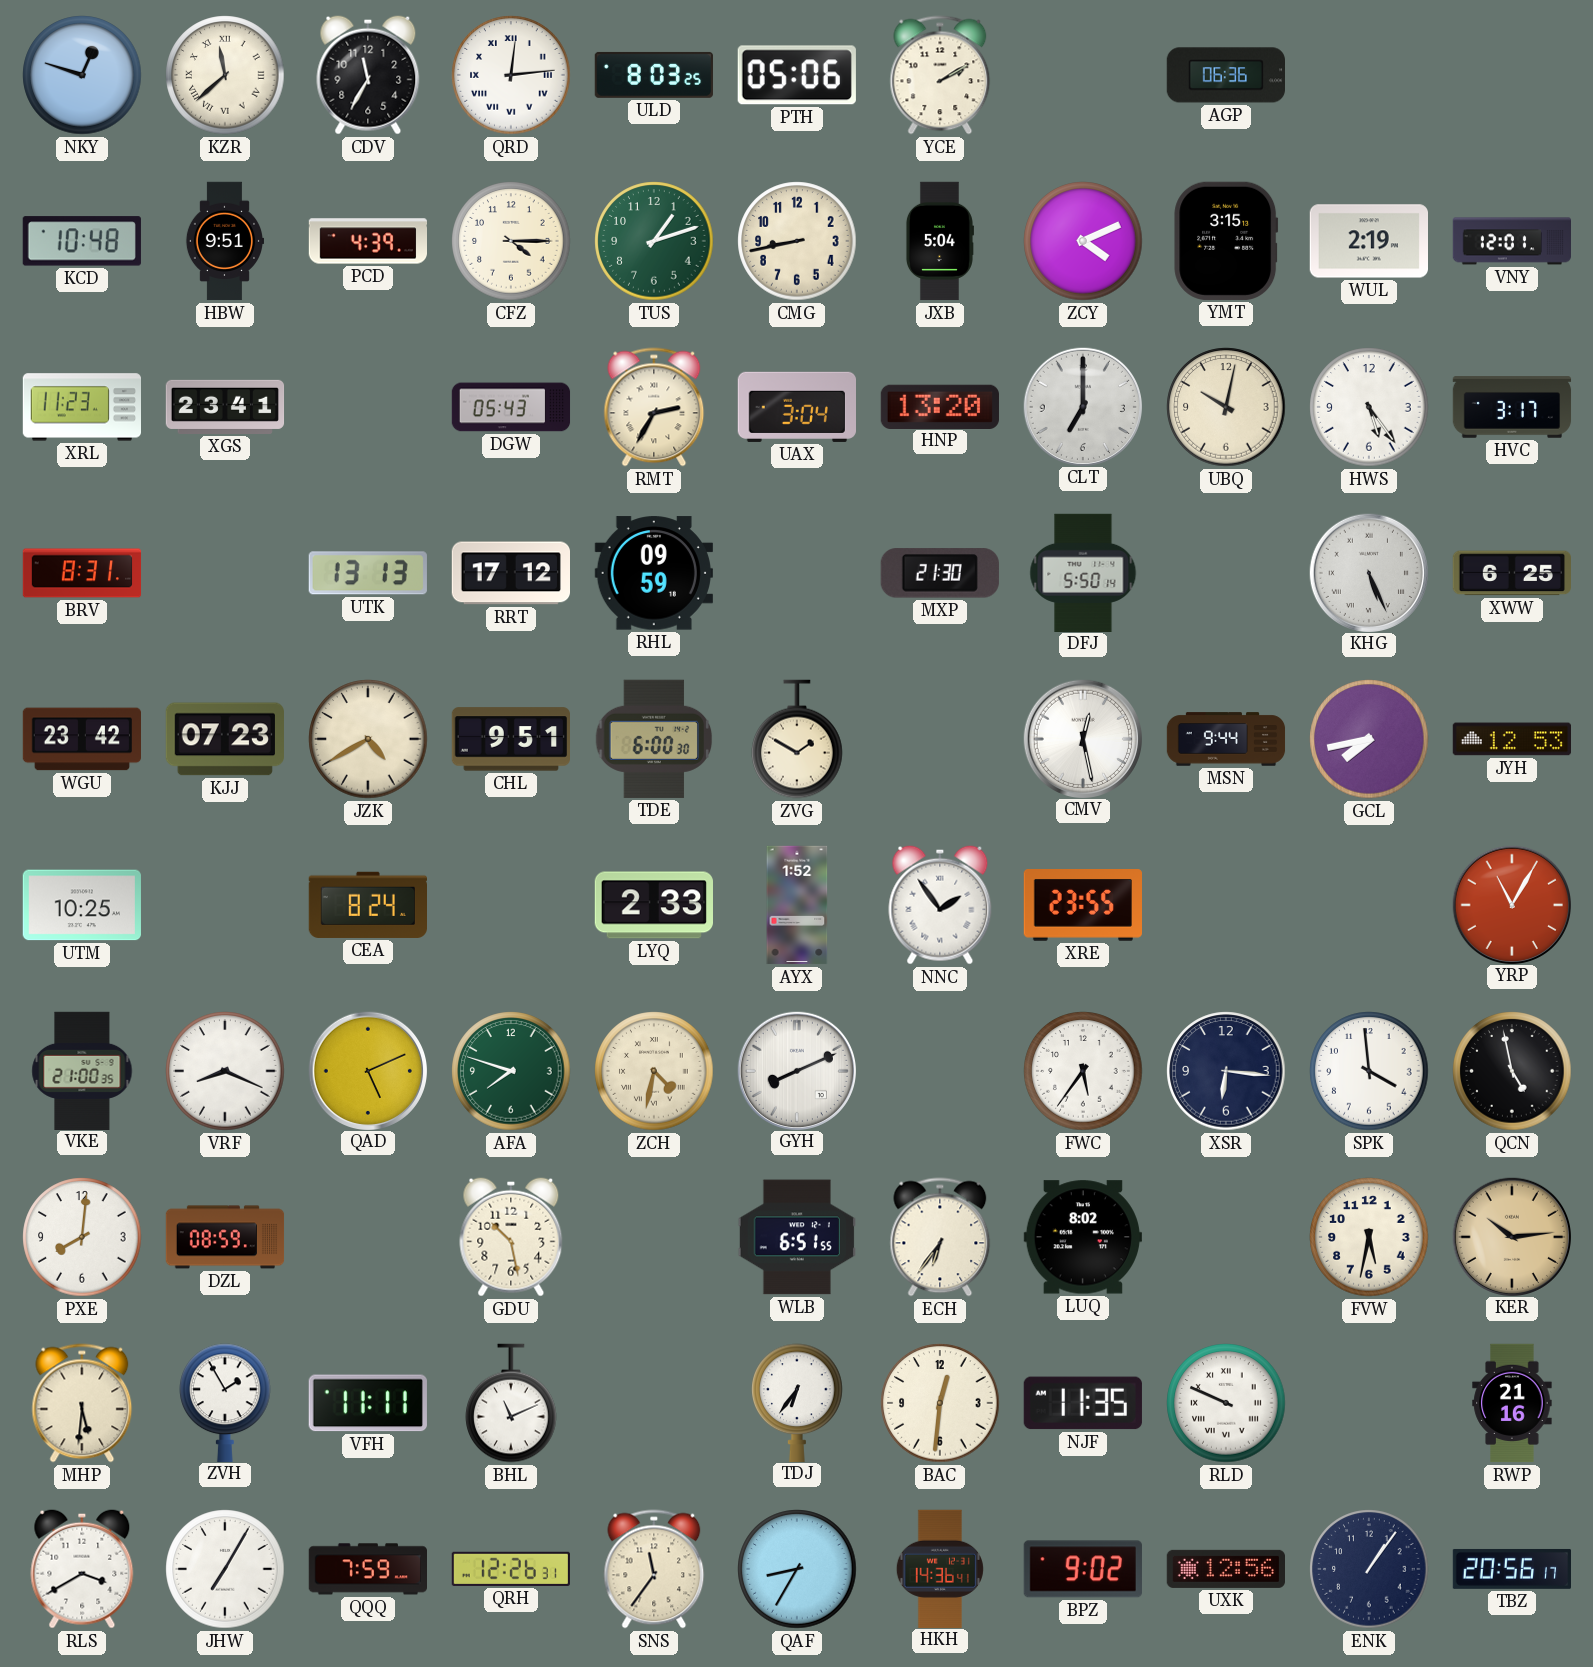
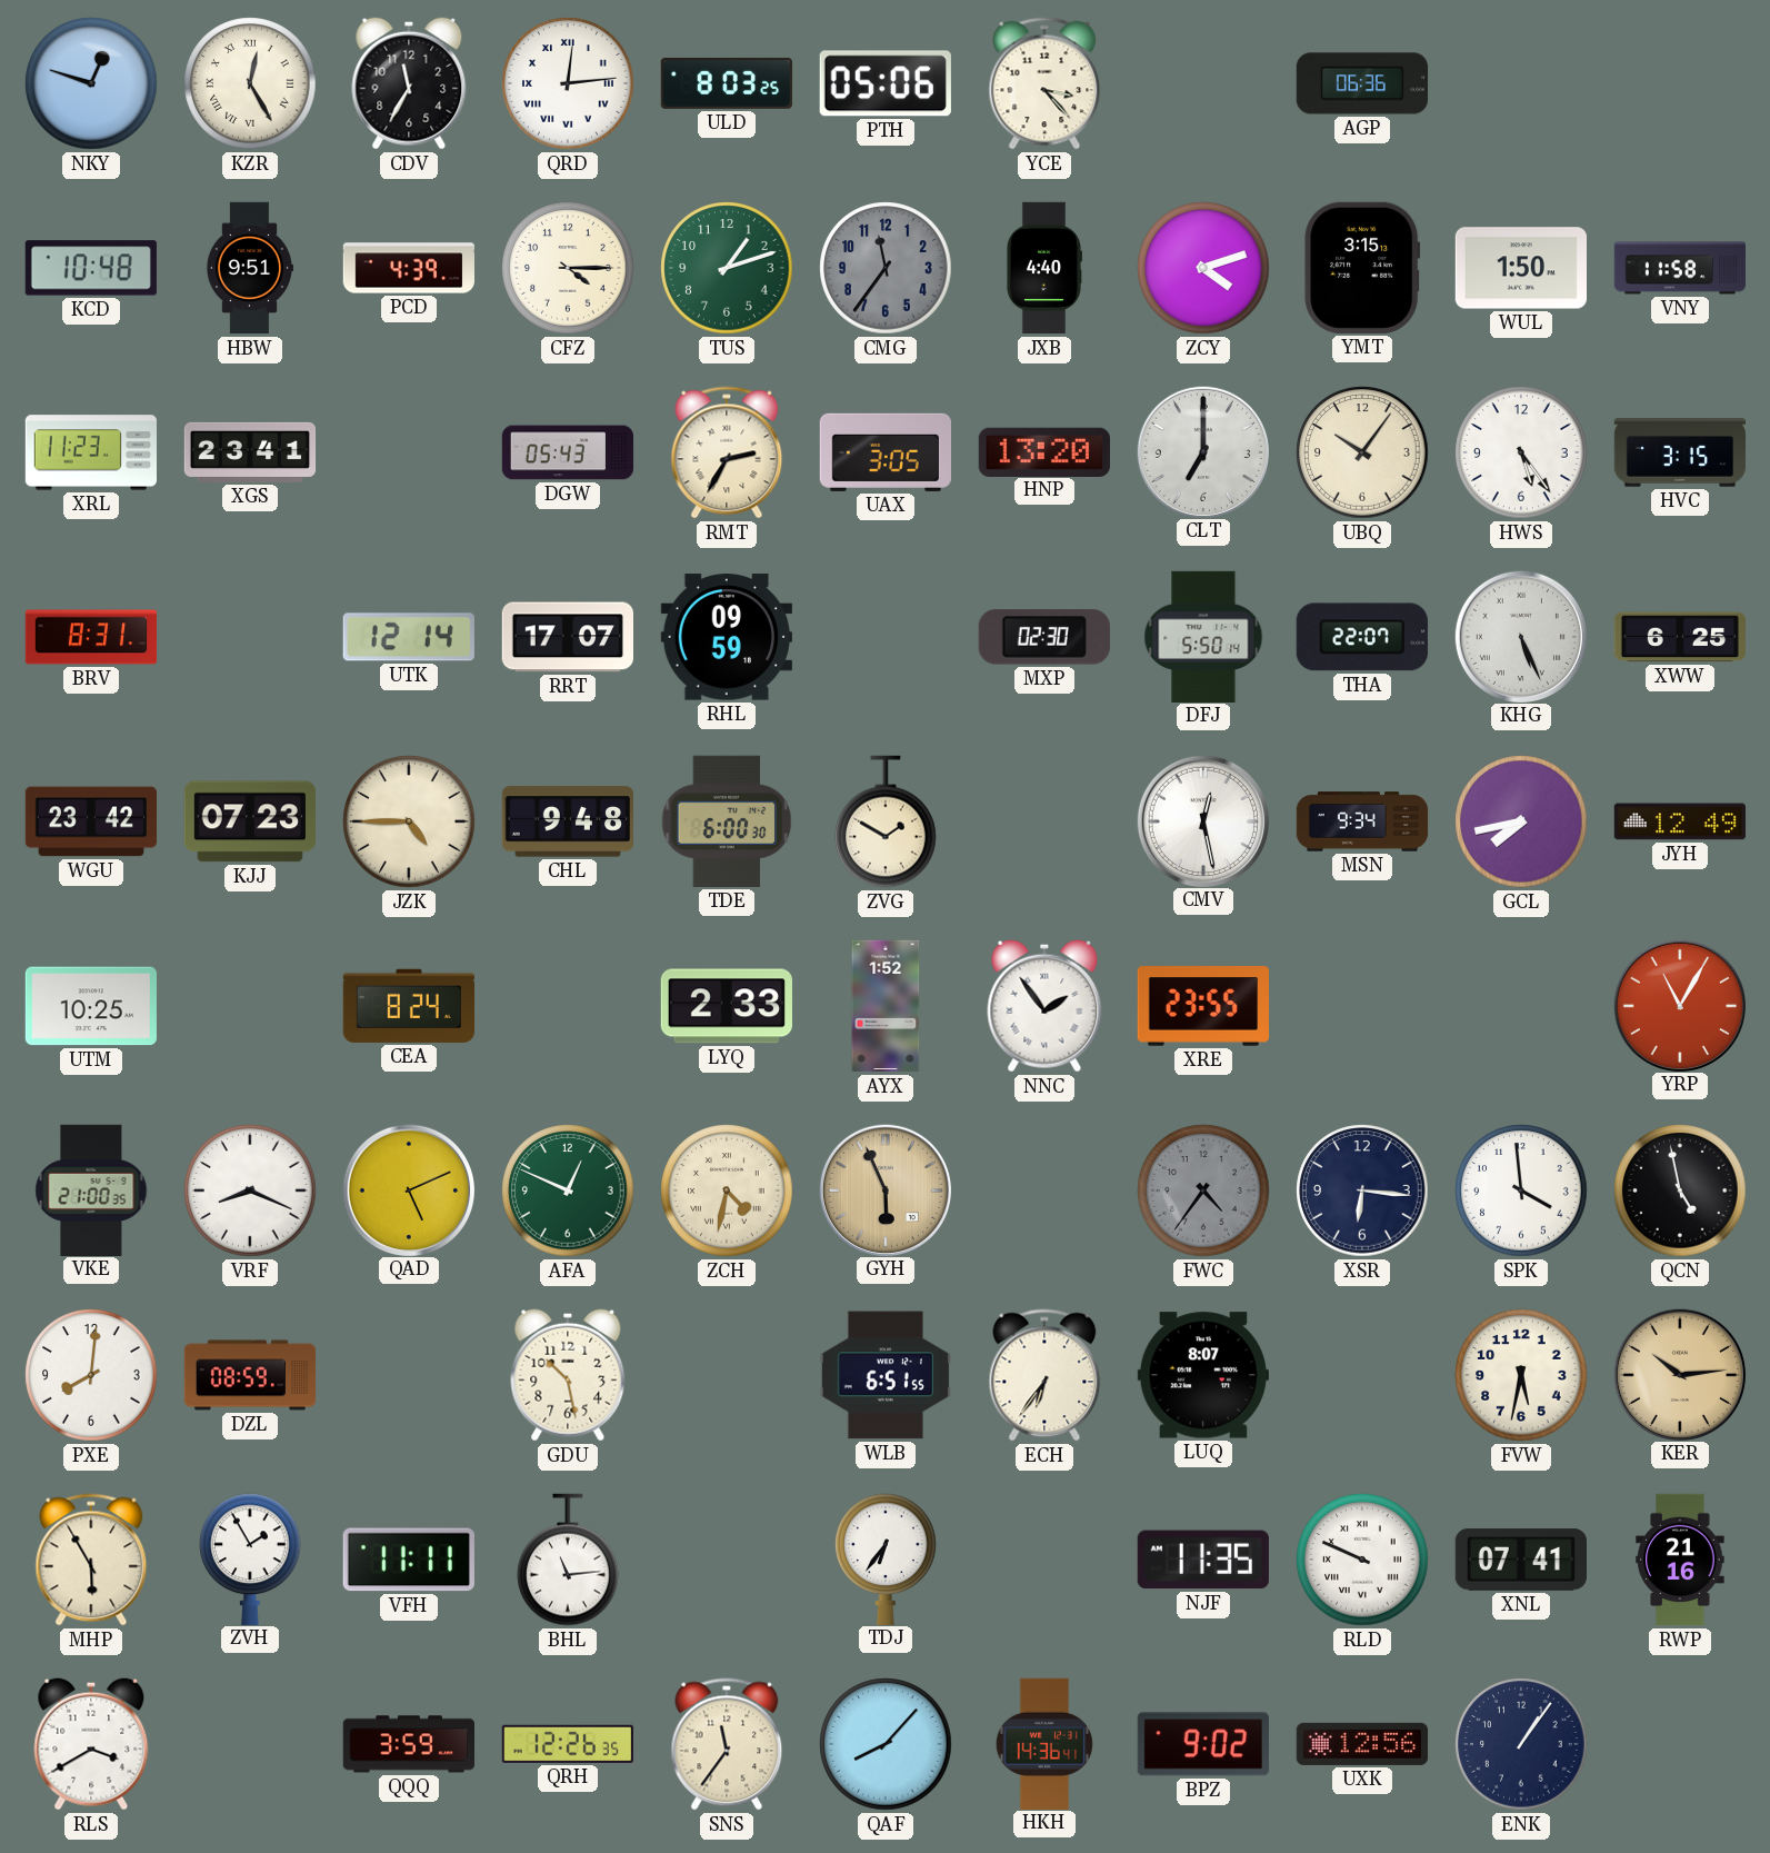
KZR: 11:38 -> 12:25 (250, 83)
YCE: 2:10 -> 3:23 (1044, 83)
CMG: 8:43 -> 11:36 (886, 268)
CMG dial: cream -> grey (886, 268)
JXB: 5:04 -> 4:40 (1043, 268)
ZCY: 4:11 -> 4:12 (1203, 268)
WUL: 2:19 -> 1:50 (1520, 268)
VNY: 12:01 -> 11:58 (1679, 268)
UAX: 3:04 -> 3:05 (884, 452)
UBQ: 10:02 -> 10:06 (1362, 452)
HVC: 3:17 -> 3:15 (1680, 452)
UTK: 13:13 -> 12:14 (409, 637)
RRT: 17:12 -> 17:07 (567, 637)
MXP: 21:30 -> 02:30 (1044, 637)
THA: none -> 22:07 (1362, 637)
JZK: 4:40 -> 4:45 (409, 821)
CHL: 9:51 -> 9:48 (567, 821)
MSN: 9:44 -> 9:34 (1362, 821)
JYH: 12:53 -> 12:49 (1679, 821)
AFA: 7:48 -> 12:49 (568, 1190)
GYH: 8:11 -> 5:56 (884, 1189)
GYH dial: white -> champagne (884, 1189)
FWC: 5:36 -> 4:36 (1203, 1190)
FWC dial: white -> grey (1203, 1190)
LUQ: 8:02 -> 8:07 (1203, 1375)
MHP: 5:31 -> 5:55 (91, 1560)
BHL: 11:11 -> 11:14 (568, 1560)
BAC: 12:31 -> none (940, 1403)
XNL: none -> 07:41 (1520, 1560)
JHW: 7:05 -> none (225, 1569)
QQQ: 7:59 -> 3:59 (408, 1744)
QRH: 12:26:31 -> 12:26:35 (568, 1744)
QAF: 8:35 -> 8:07 (886, 1744)
TBZ: 20:56 -> none (1511, 1569)
